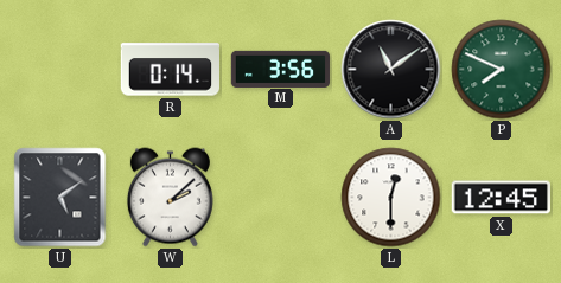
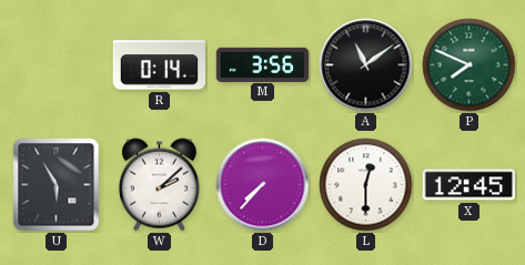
U: 5:09 -> 5:55 (57, 185)
D: none -> 7:37 (263, 185)
